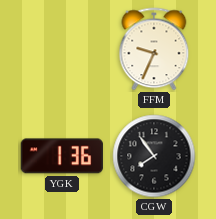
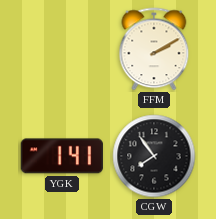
FFM: 9:34 -> 2:10 (154, 49)
YGK: 1:36 -> 1:41 (62, 156)
